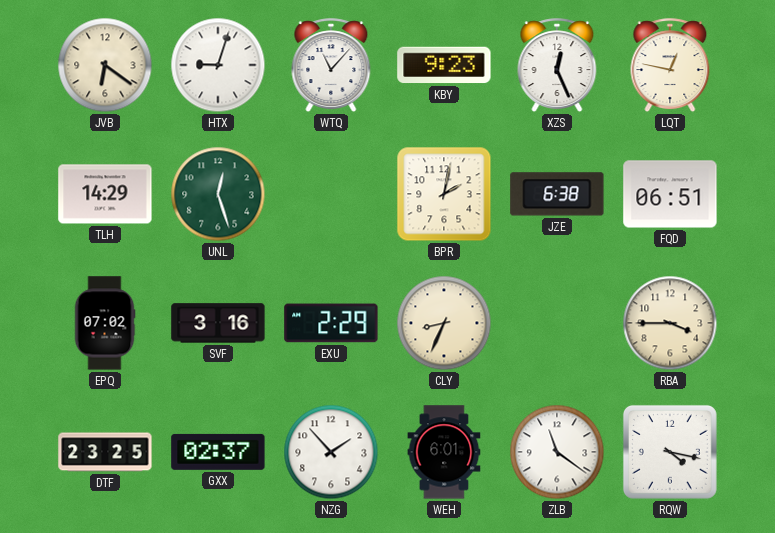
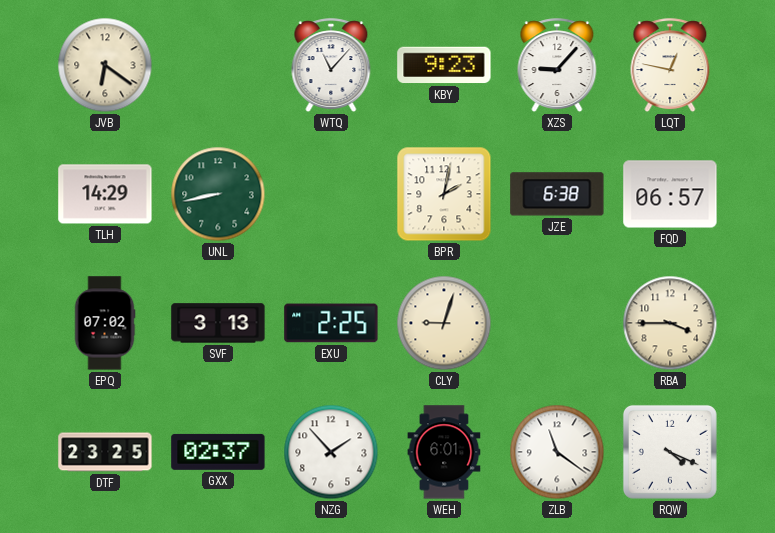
HTX: 9:03 -> none (218, 65)
XZS: 12:26 -> 9:07 (557, 66)
UNL: 12:27 -> 8:43 (218, 194)
FQD: 06:51 -> 06:57 (670, 194)
SVF: 3:16 -> 3:13 (218, 323)
EXU: 2:29 -> 2:25 (331, 323)
CLY: 8:34 -> 9:03 (444, 323)
RQW: 4:17 -> 4:19 (670, 452)
